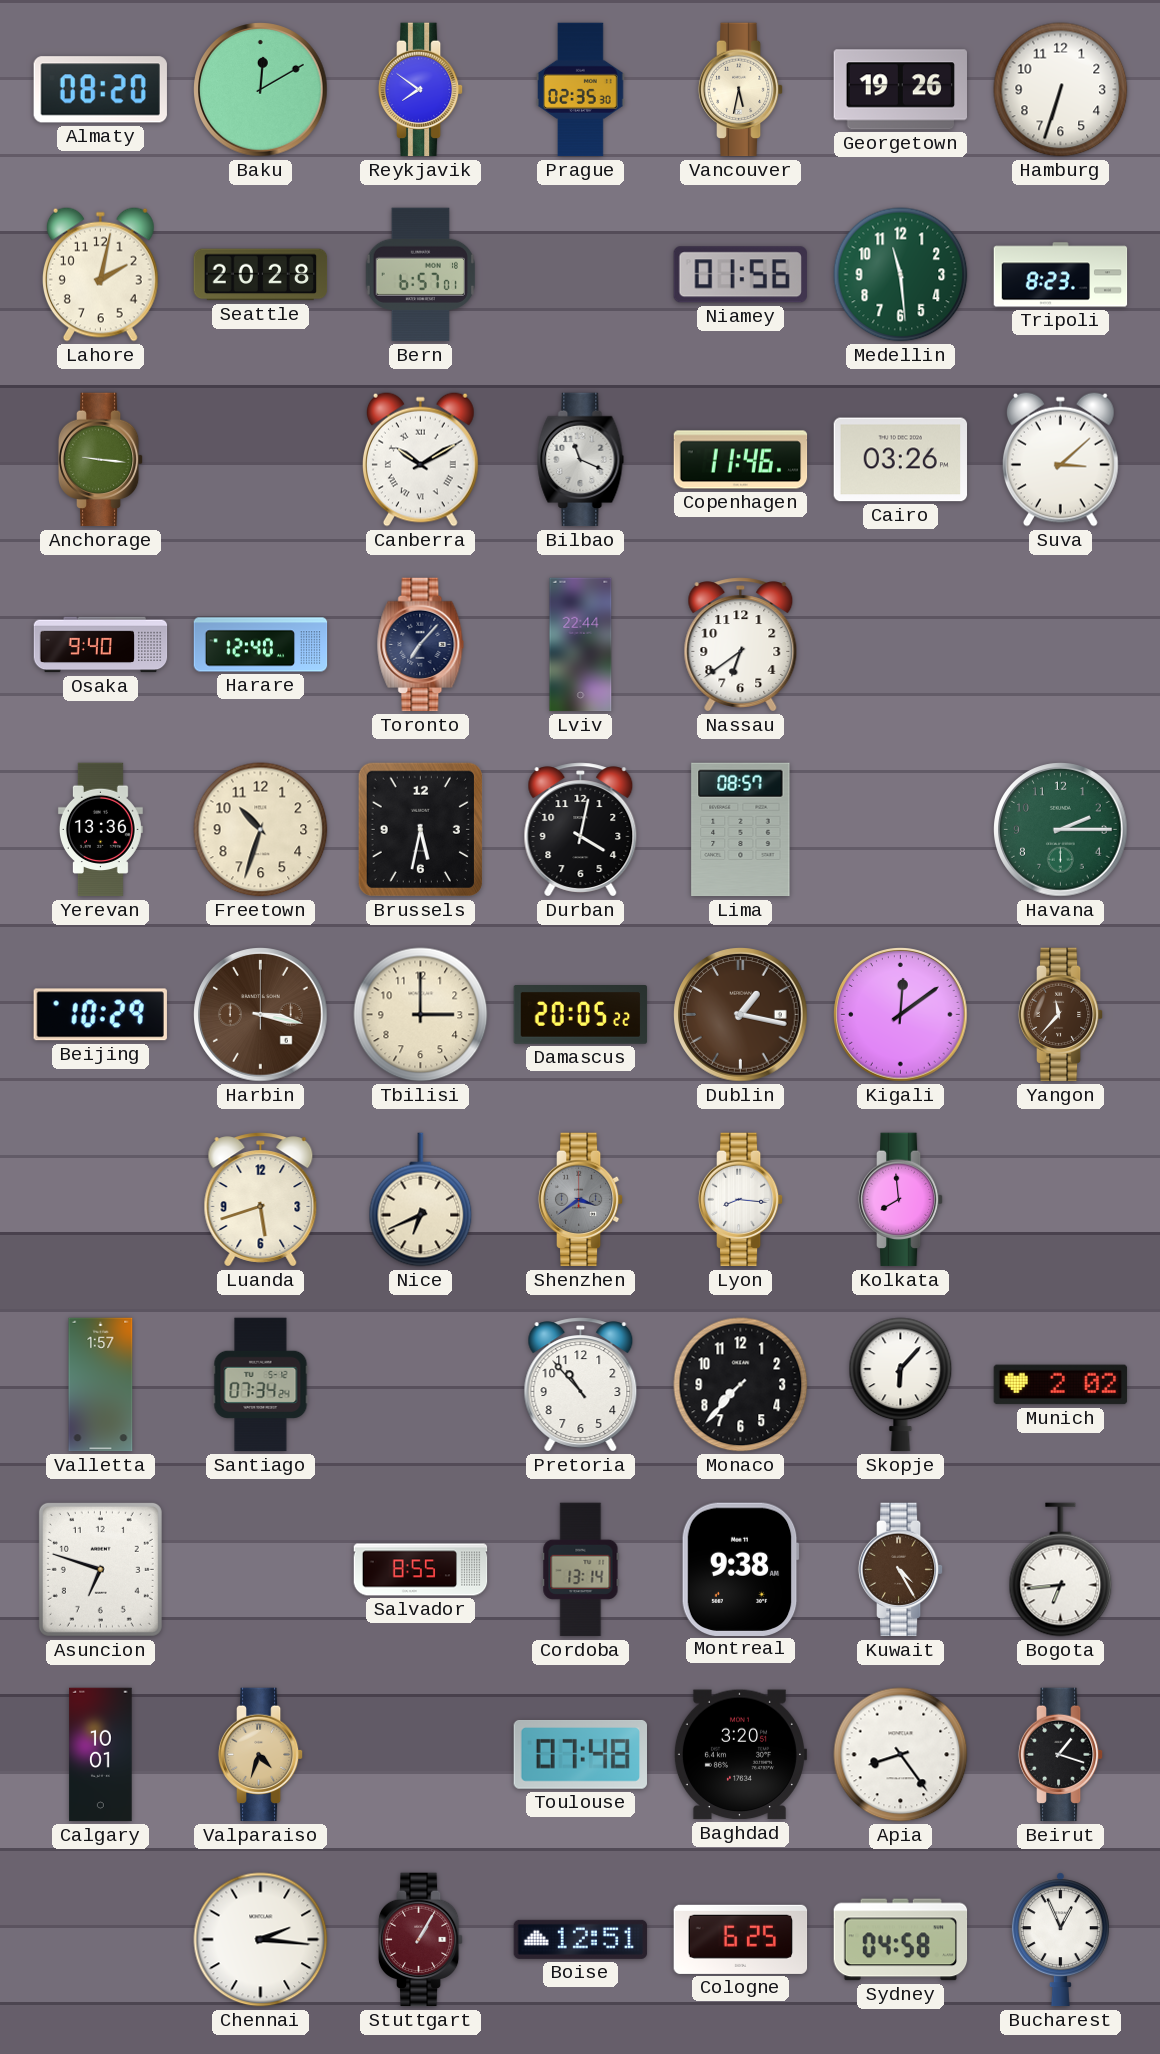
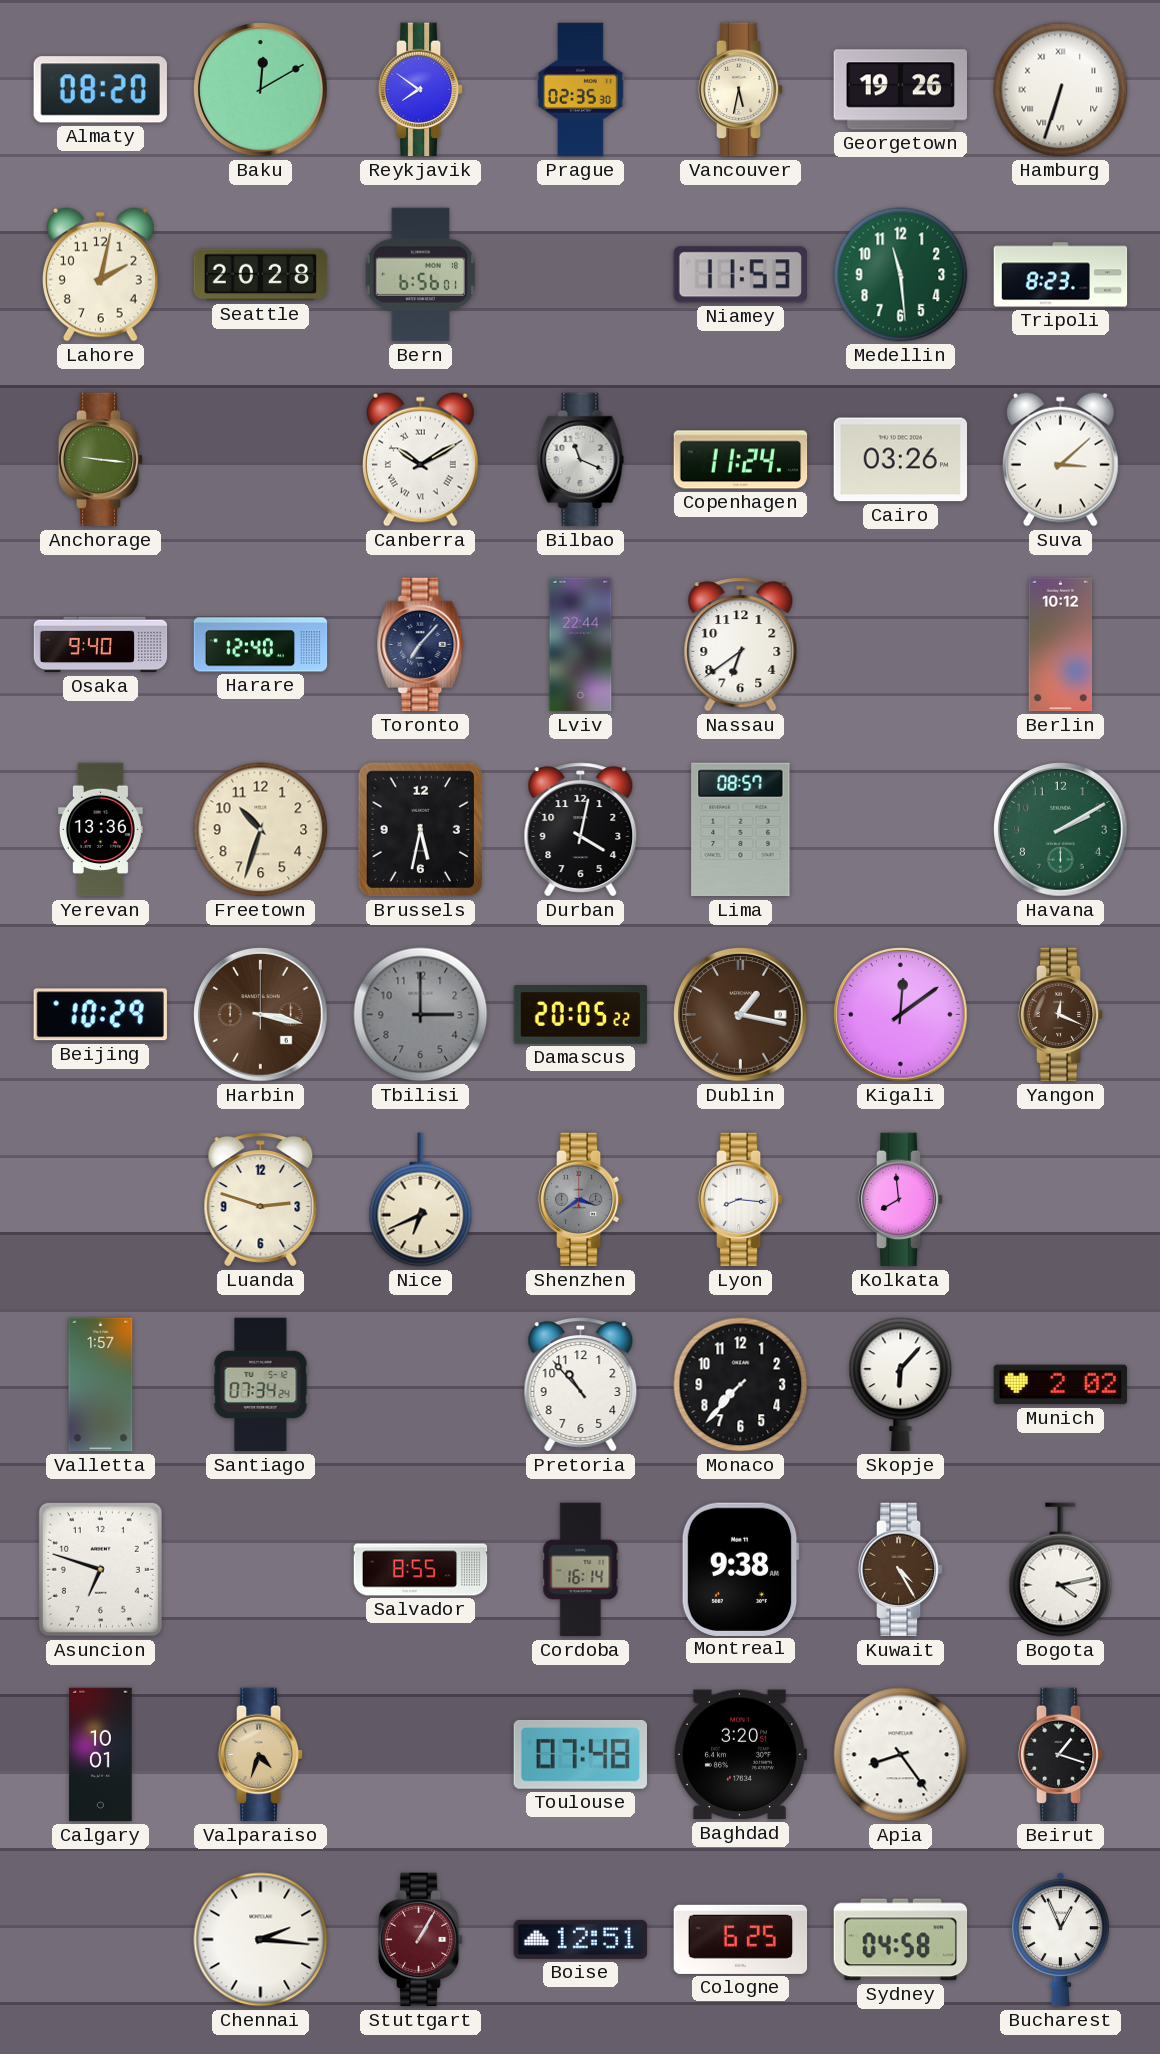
Hamburg numerals: Arabic -> Roman (1061, 90)
Bern: 6:57 -> 6:56 (420, 275)
Niamey: 01:56 -> 11:53 (740, 275)
Copenhagen: 11:46 -> 11:24 (741, 460)
Berlin: none -> 10:12 (1061, 645)
Havana: 2:15 -> 2:10 (1061, 830)
Tbilisi dial: cream -> grey (421, 1015)
Yangon: 11:37 -> 12:19 (1061, 1015)
Luanda: 5:42 -> 2:48 (261, 1200)
Cordoba: 13:14 -> 16:14 (581, 1570)
Bogota: 6:44 -> 4:13 (1061, 1570)
